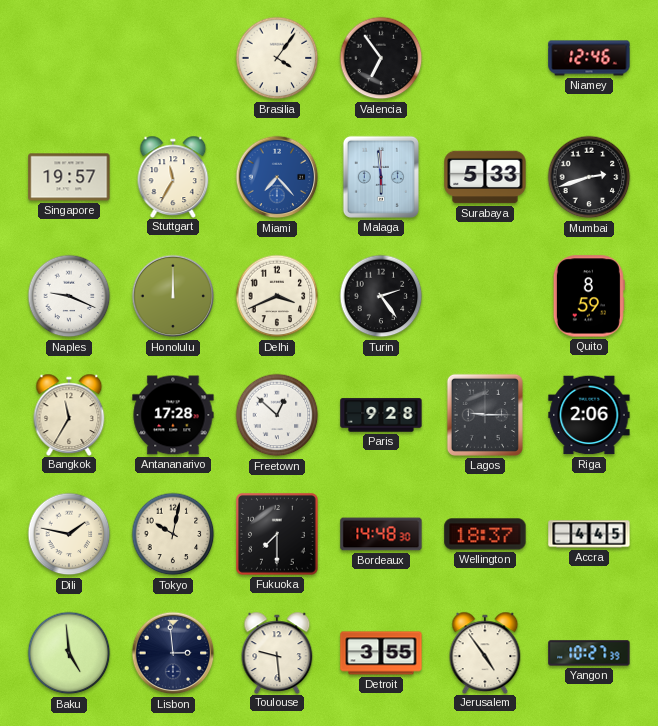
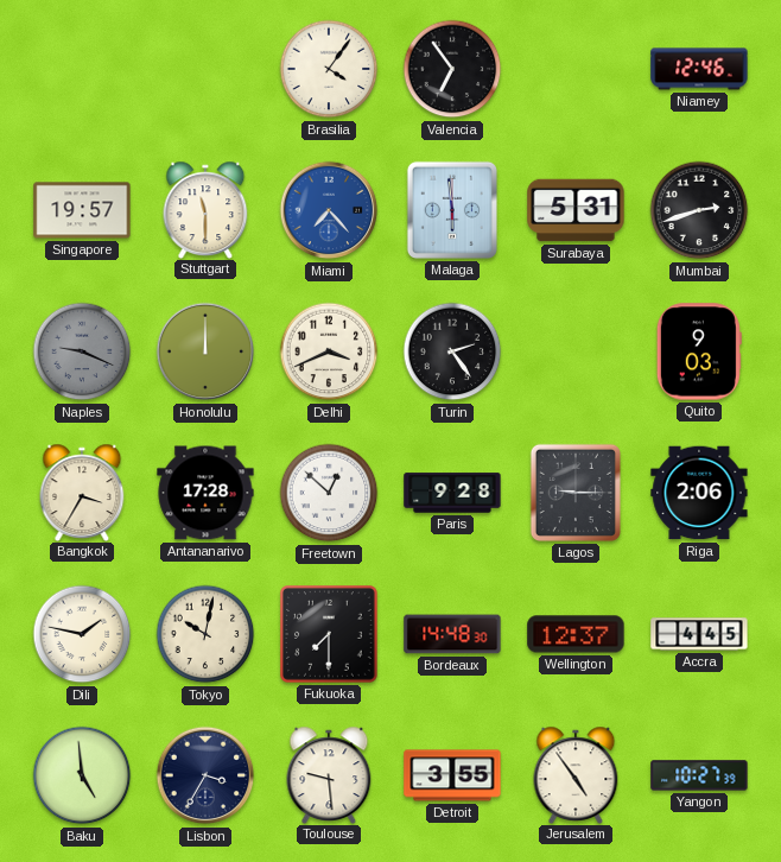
Stuttgart: 11:35 -> 11:30 (205, 209)
Surabaya: 5:33 -> 5:31 (576, 210)
Naples dial: white -> grey (82, 351)
Quito: 8:59 -> 9:03 (699, 351)
Bangkok: 11:35 -> 3:35 (82, 492)
Wellington: 18:37 -> 12:37 (576, 634)
Lisbon: 2:59 -> 3:35 (205, 775)
